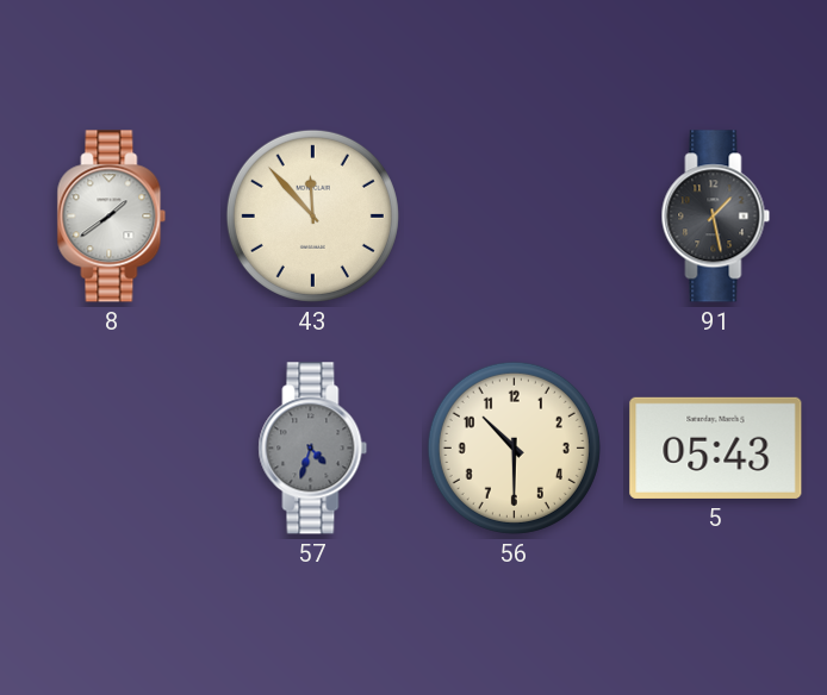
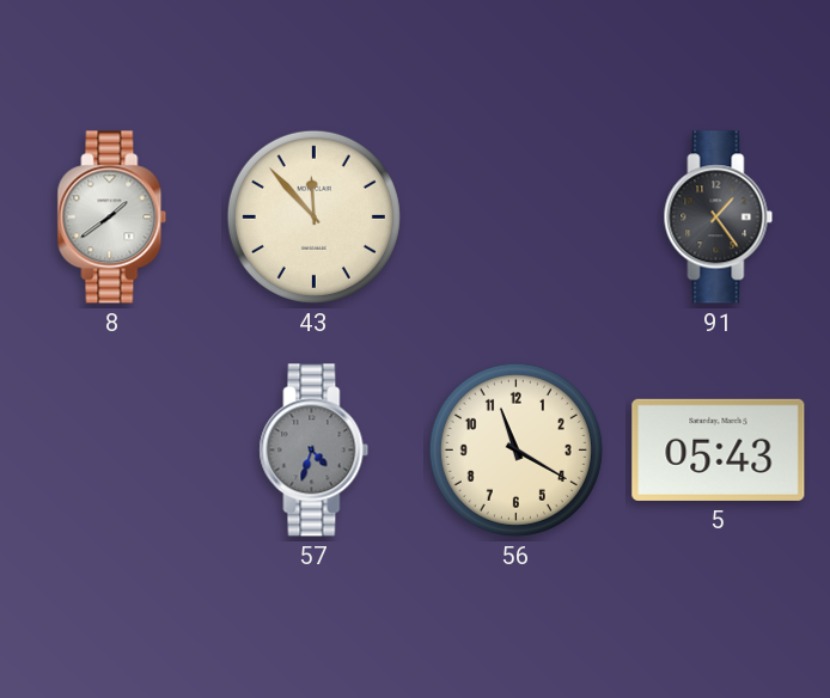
91: 1:28 -> 1:24 (719, 218)
56: 10:30 -> 11:20 (515, 449)
